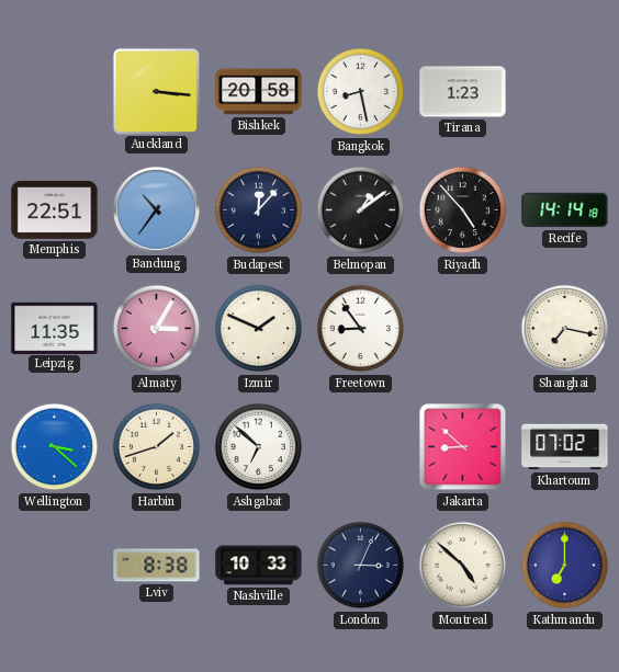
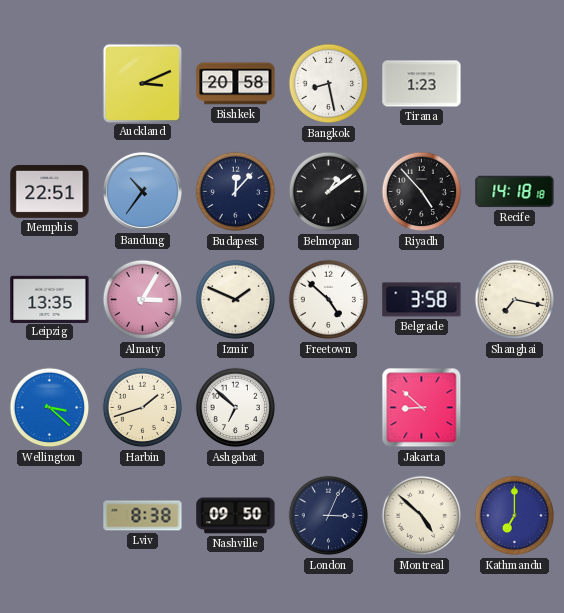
Auckland: 3:16 -> 3:11 (142, 83)
Recife: 14:14 -> 14:18 (515, 192)
Leipzig: 11:35 -> 13:35 (50, 299)
Freetown: 8:54 -> 4:52 (329, 300)
Belgrade: none -> 3:58 (422, 300)
Khartoum: 07:02 -> none (565, 447)
Nashville: 10:33 -> 09:50 (236, 516)
